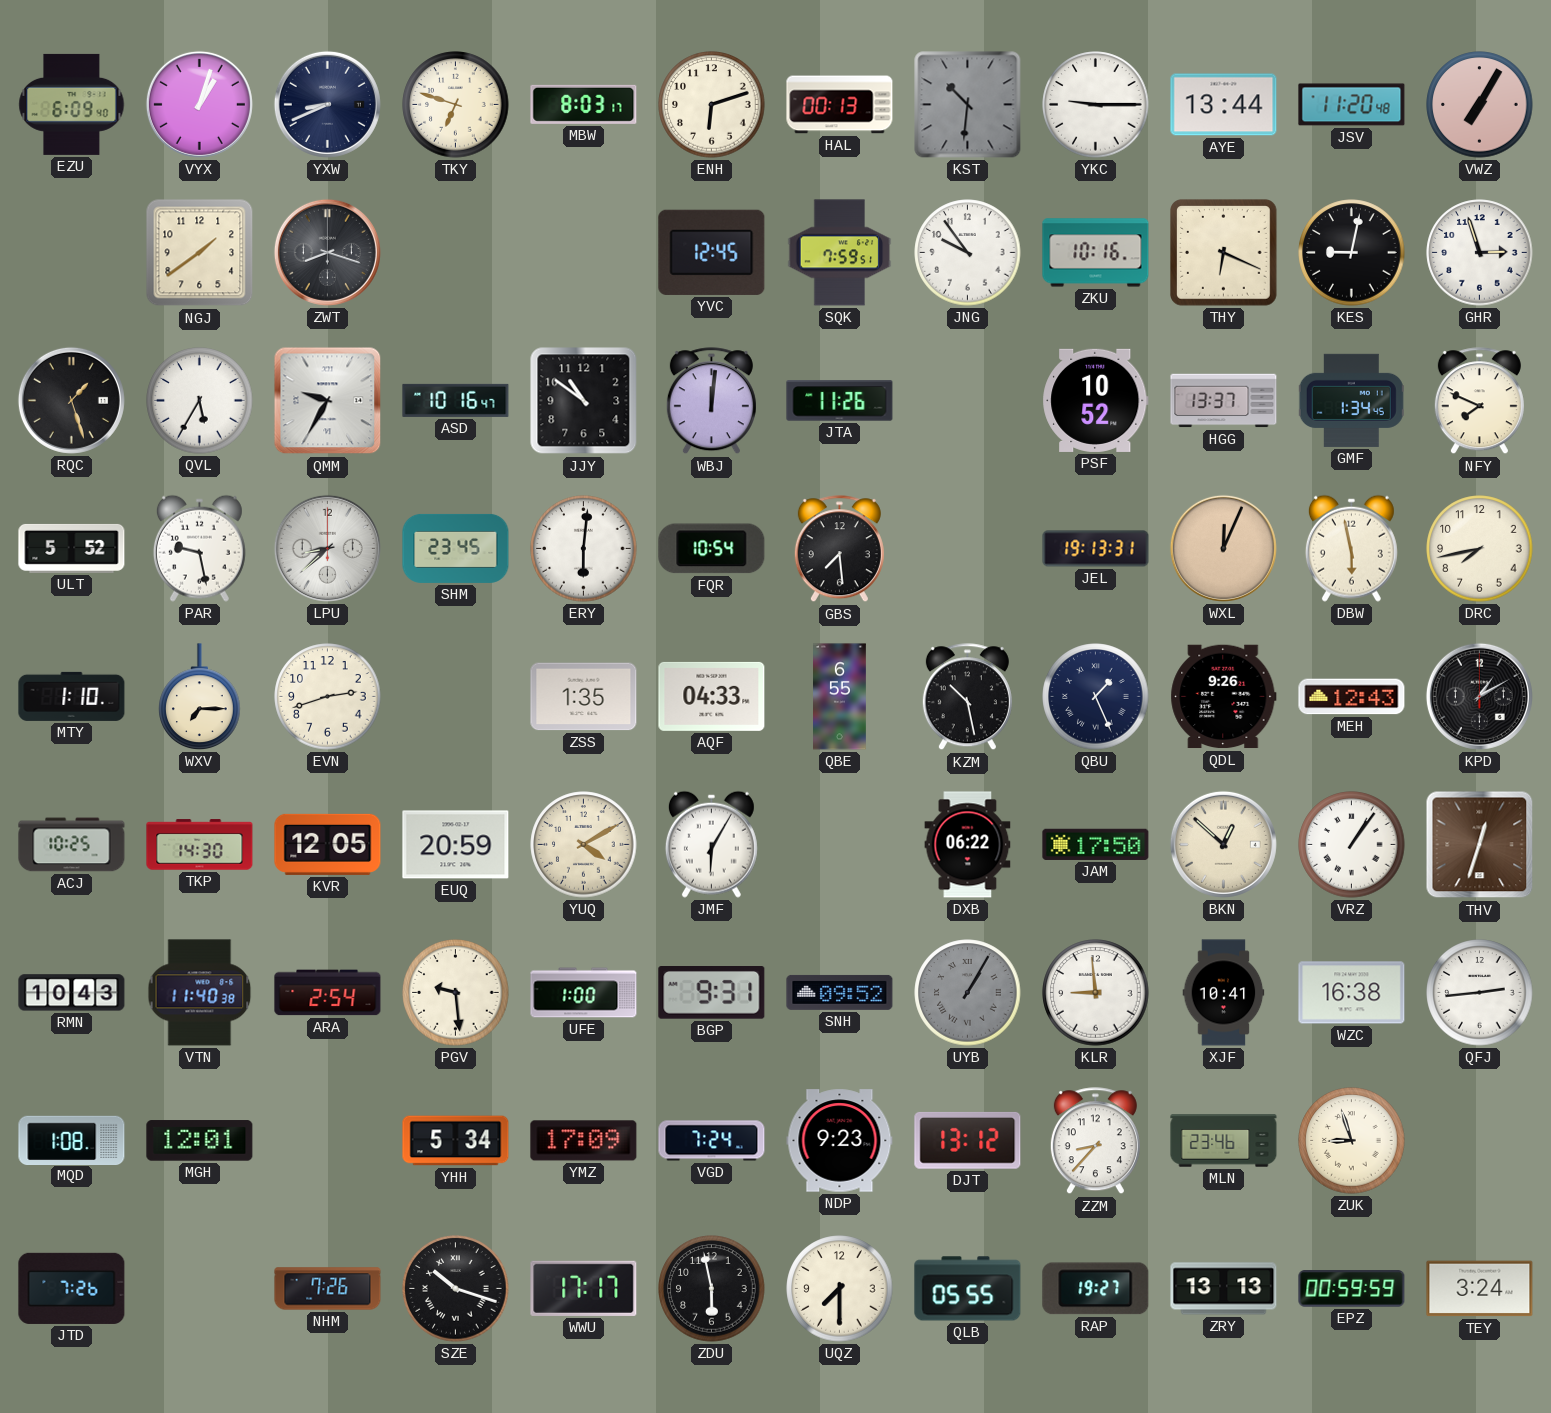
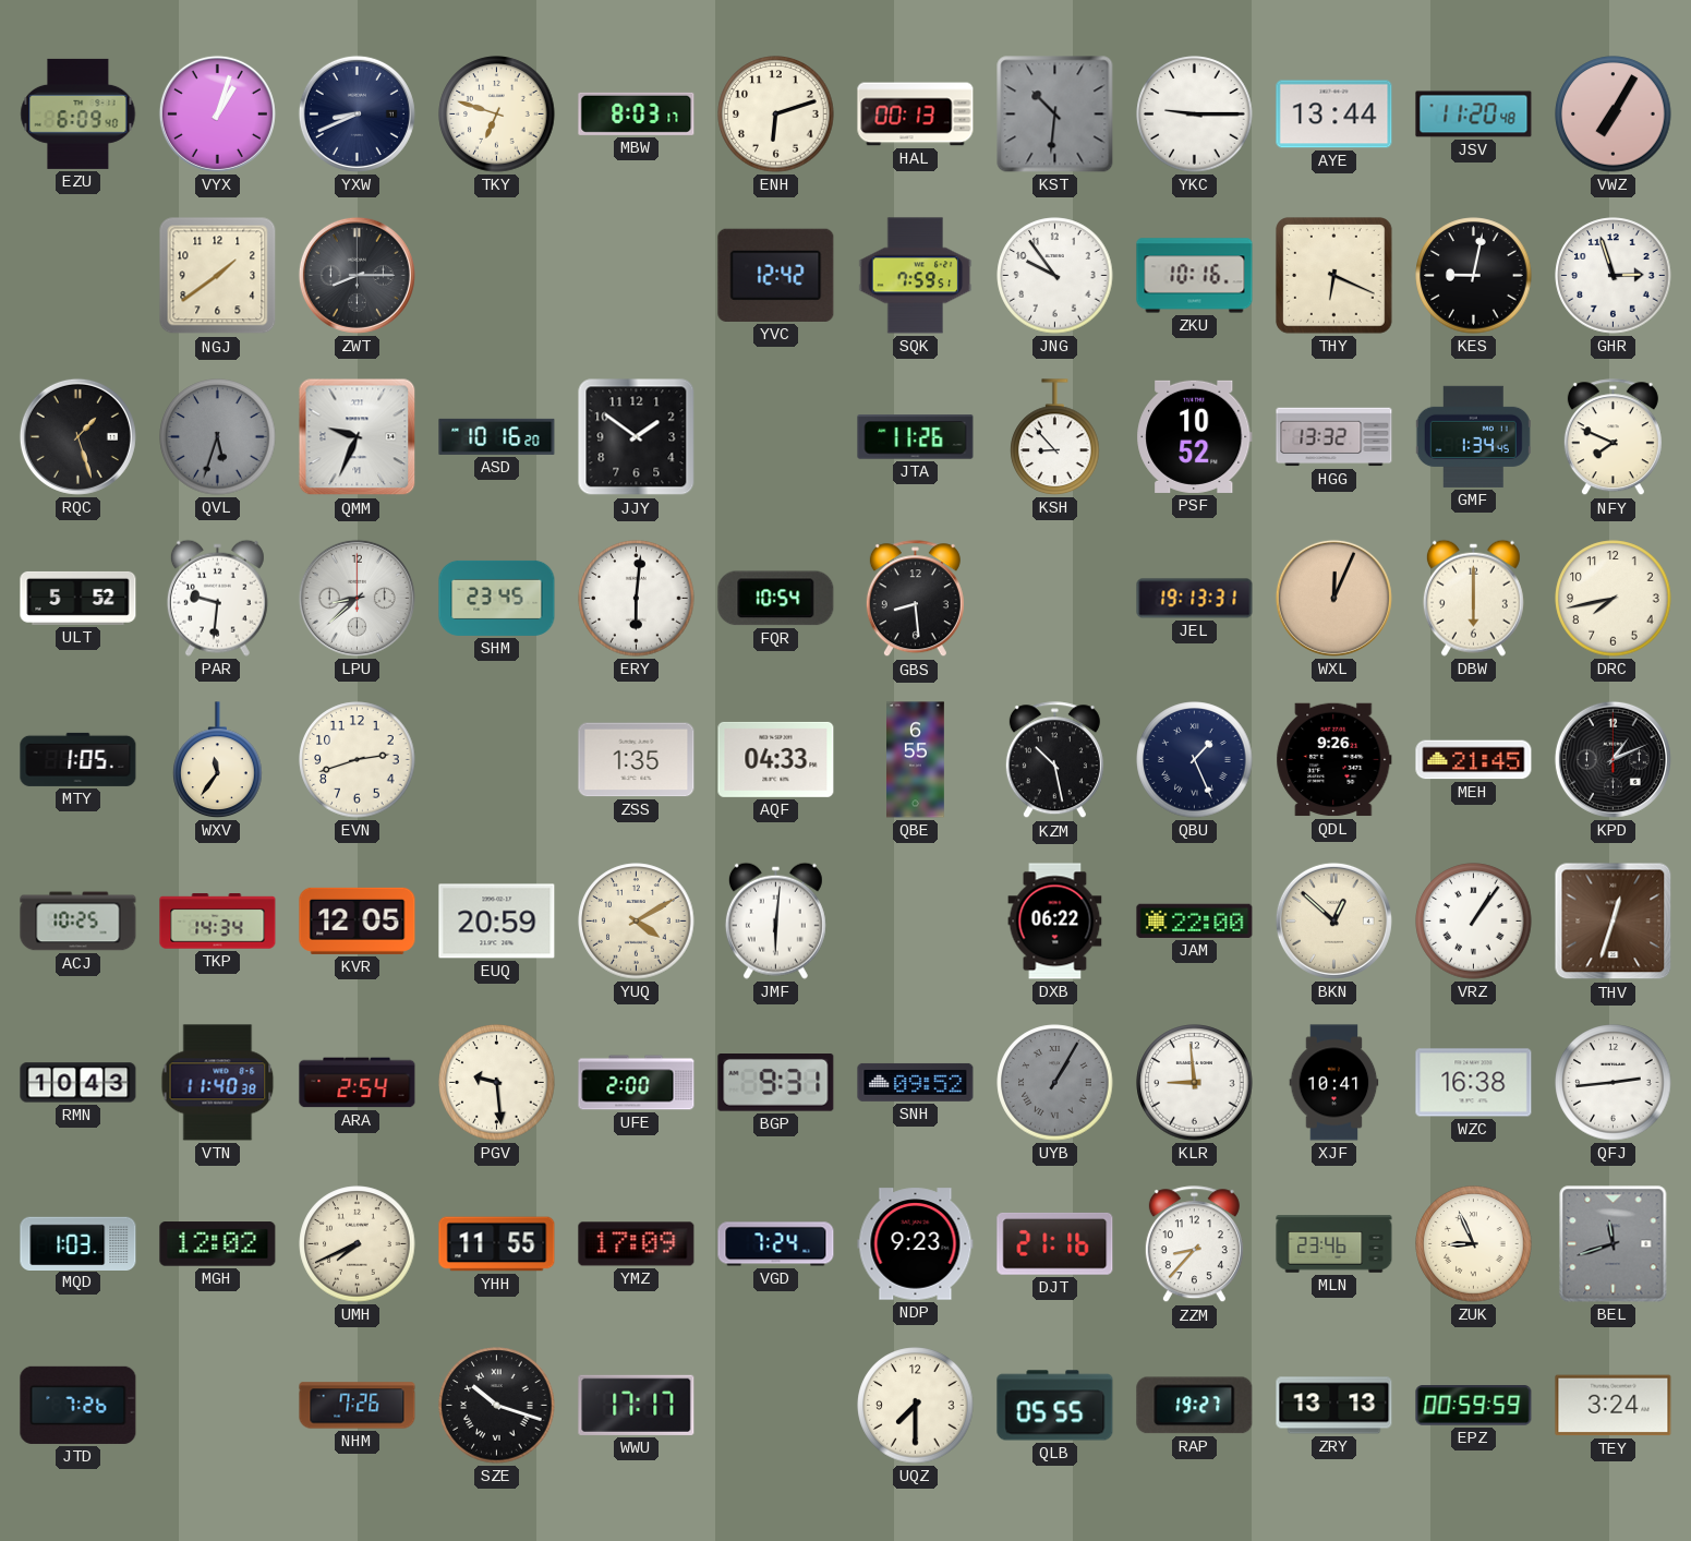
ZWT: 8:18 -> 8:15 (357, 275)
YVC: 12:45 -> 12:42 (776, 275)
QVL: 5:35 -> 5:33 (218, 437)
QVL dial: white -> grey (218, 437)
QMM: 9:35 -> 9:34 (358, 437)
ASD: 10:16:47 -> 10:16:20 (497, 436)
JJY: 10:51 -> 1:51 (637, 437)
WBJ: 12:01 -> none (711, 401)
KSH: none -> 8:53 (1055, 437)
HGG: 13:37 -> 13:32 (1334, 437)
PAR: 9:28 -> 9:31 (217, 598)
GBS: 7:29 -> 8:29 (915, 599)
DBW: 5:58 -> 6:00 (1473, 598)
MTY: 1:10 -> 1:05 (78, 759)
WXV: 7:15 -> 11:36 (218, 760)
MEH: 12:43 -> 21:45 (1474, 760)
KPD: 1:10 -> 1:11 (1613, 759)
TKP: 14:30 -> 14:34 (218, 922)
JMF: 6:05 -> 6:01 (775, 920)
JAM: 17:50 -> 22:00 (1195, 920)
UFE: 1:00 -> 2:00 (637, 1083)
MQD: 1:08 -> 1:03 (78, 1243)
MGH: 12:01 -> 12:02 (218, 1244)
UMH: none -> 7:41 (358, 1244)
YHH: 5:34 -> 11:55 (497, 1244)
DJT: 13:12 -> 21:16 (1055, 1243)
ZUK: 8:57 -> 8:56 (1474, 1244)
BEL: none -> 11:42 (1614, 1244)
ZDU: 5:58 -> none (712, 1289)
